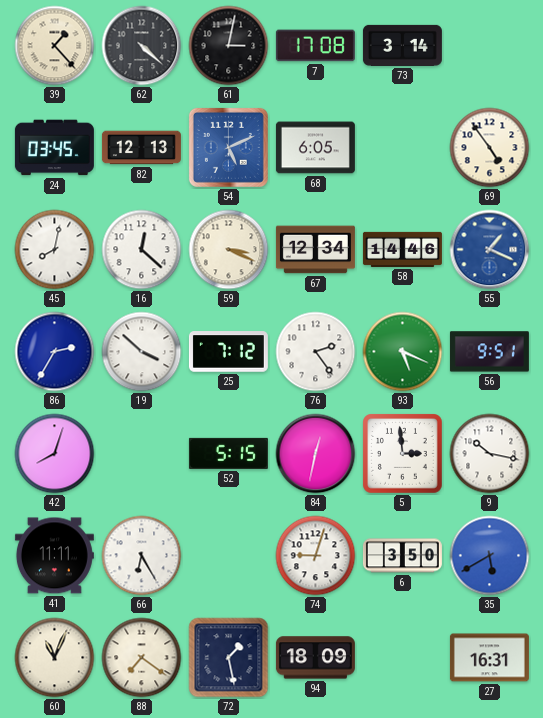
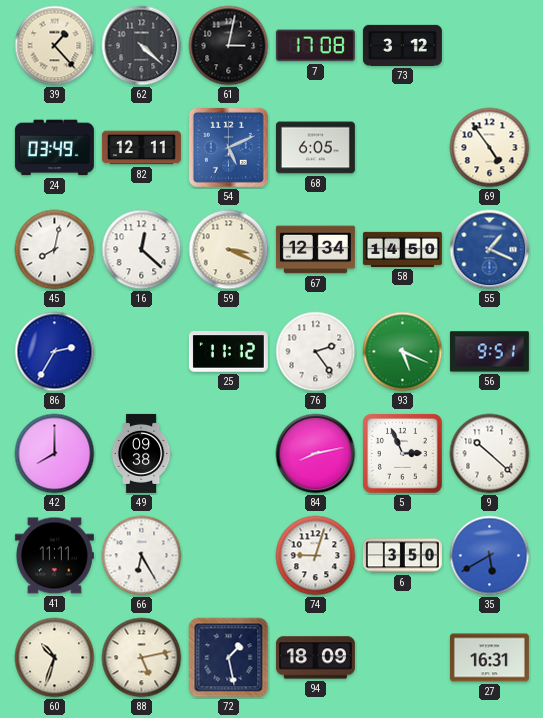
73: 3:14 -> 3:12 (402, 45)
24: 03:45 -> 03:49 (54, 148)
82: 12:13 -> 12:11 (141, 148)
58: 14:46 -> 14:50 (402, 249)
19: 3:52 -> none (142, 352)
25: 7:12 -> 11:12 (228, 352)
42: 8:03 -> 8:00 (55, 454)
49: none -> 09:38 (141, 453)
52: 5:15 -> none (228, 453)
84: 12:32 -> 8:13 (316, 454)
5: 2:59 -> 2:56 (403, 454)
9: 10:17 -> 10:22 (490, 454)
60: 11:04 -> 10:33 (55, 658)
88: 7:21 -> 5:13 (142, 658)
